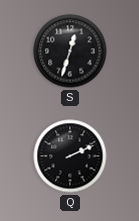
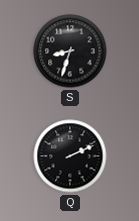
S: 12:33 -> 8:33 (70, 51)
